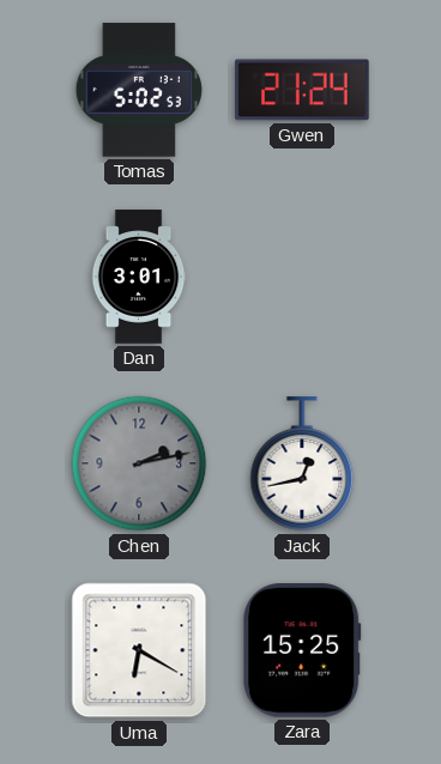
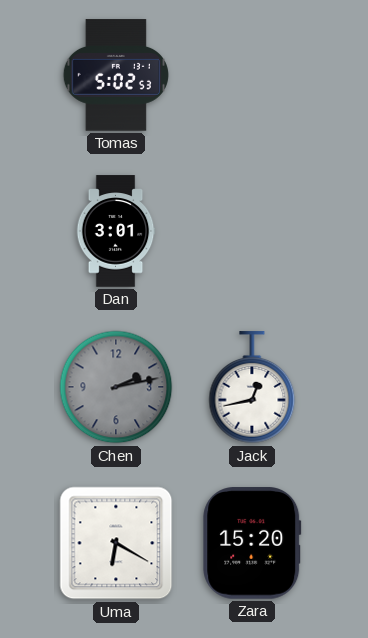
Gwen: 21:24 -> none (302, 90)
Zara: 15:25 -> 15:20 (252, 543)
